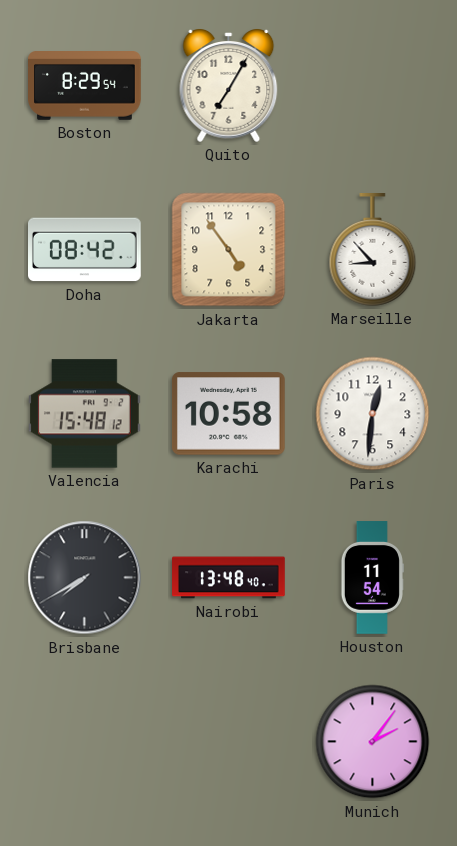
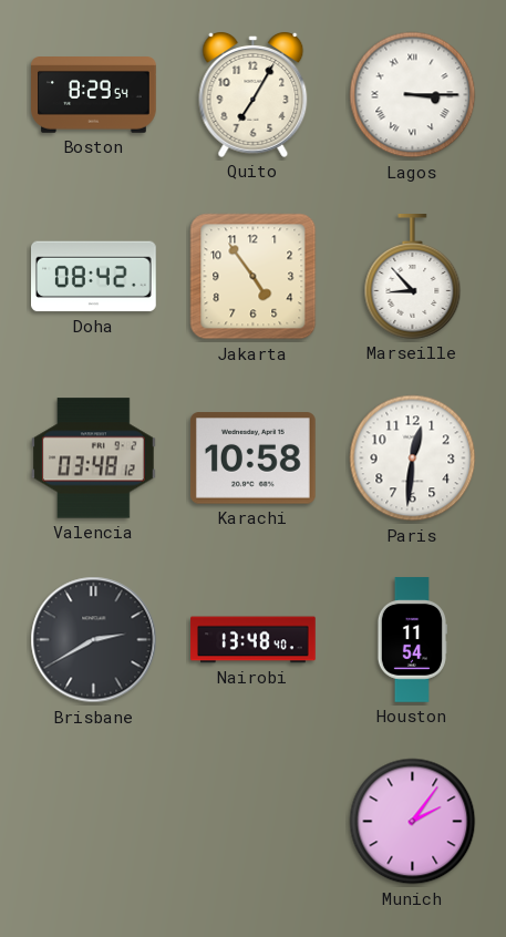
Lagos: none -> 3:15 (413, 95)
Valencia: 15:48 -> 03:48 (94, 459)
Brisbane: 7:40 -> 2:40 (94, 640)
